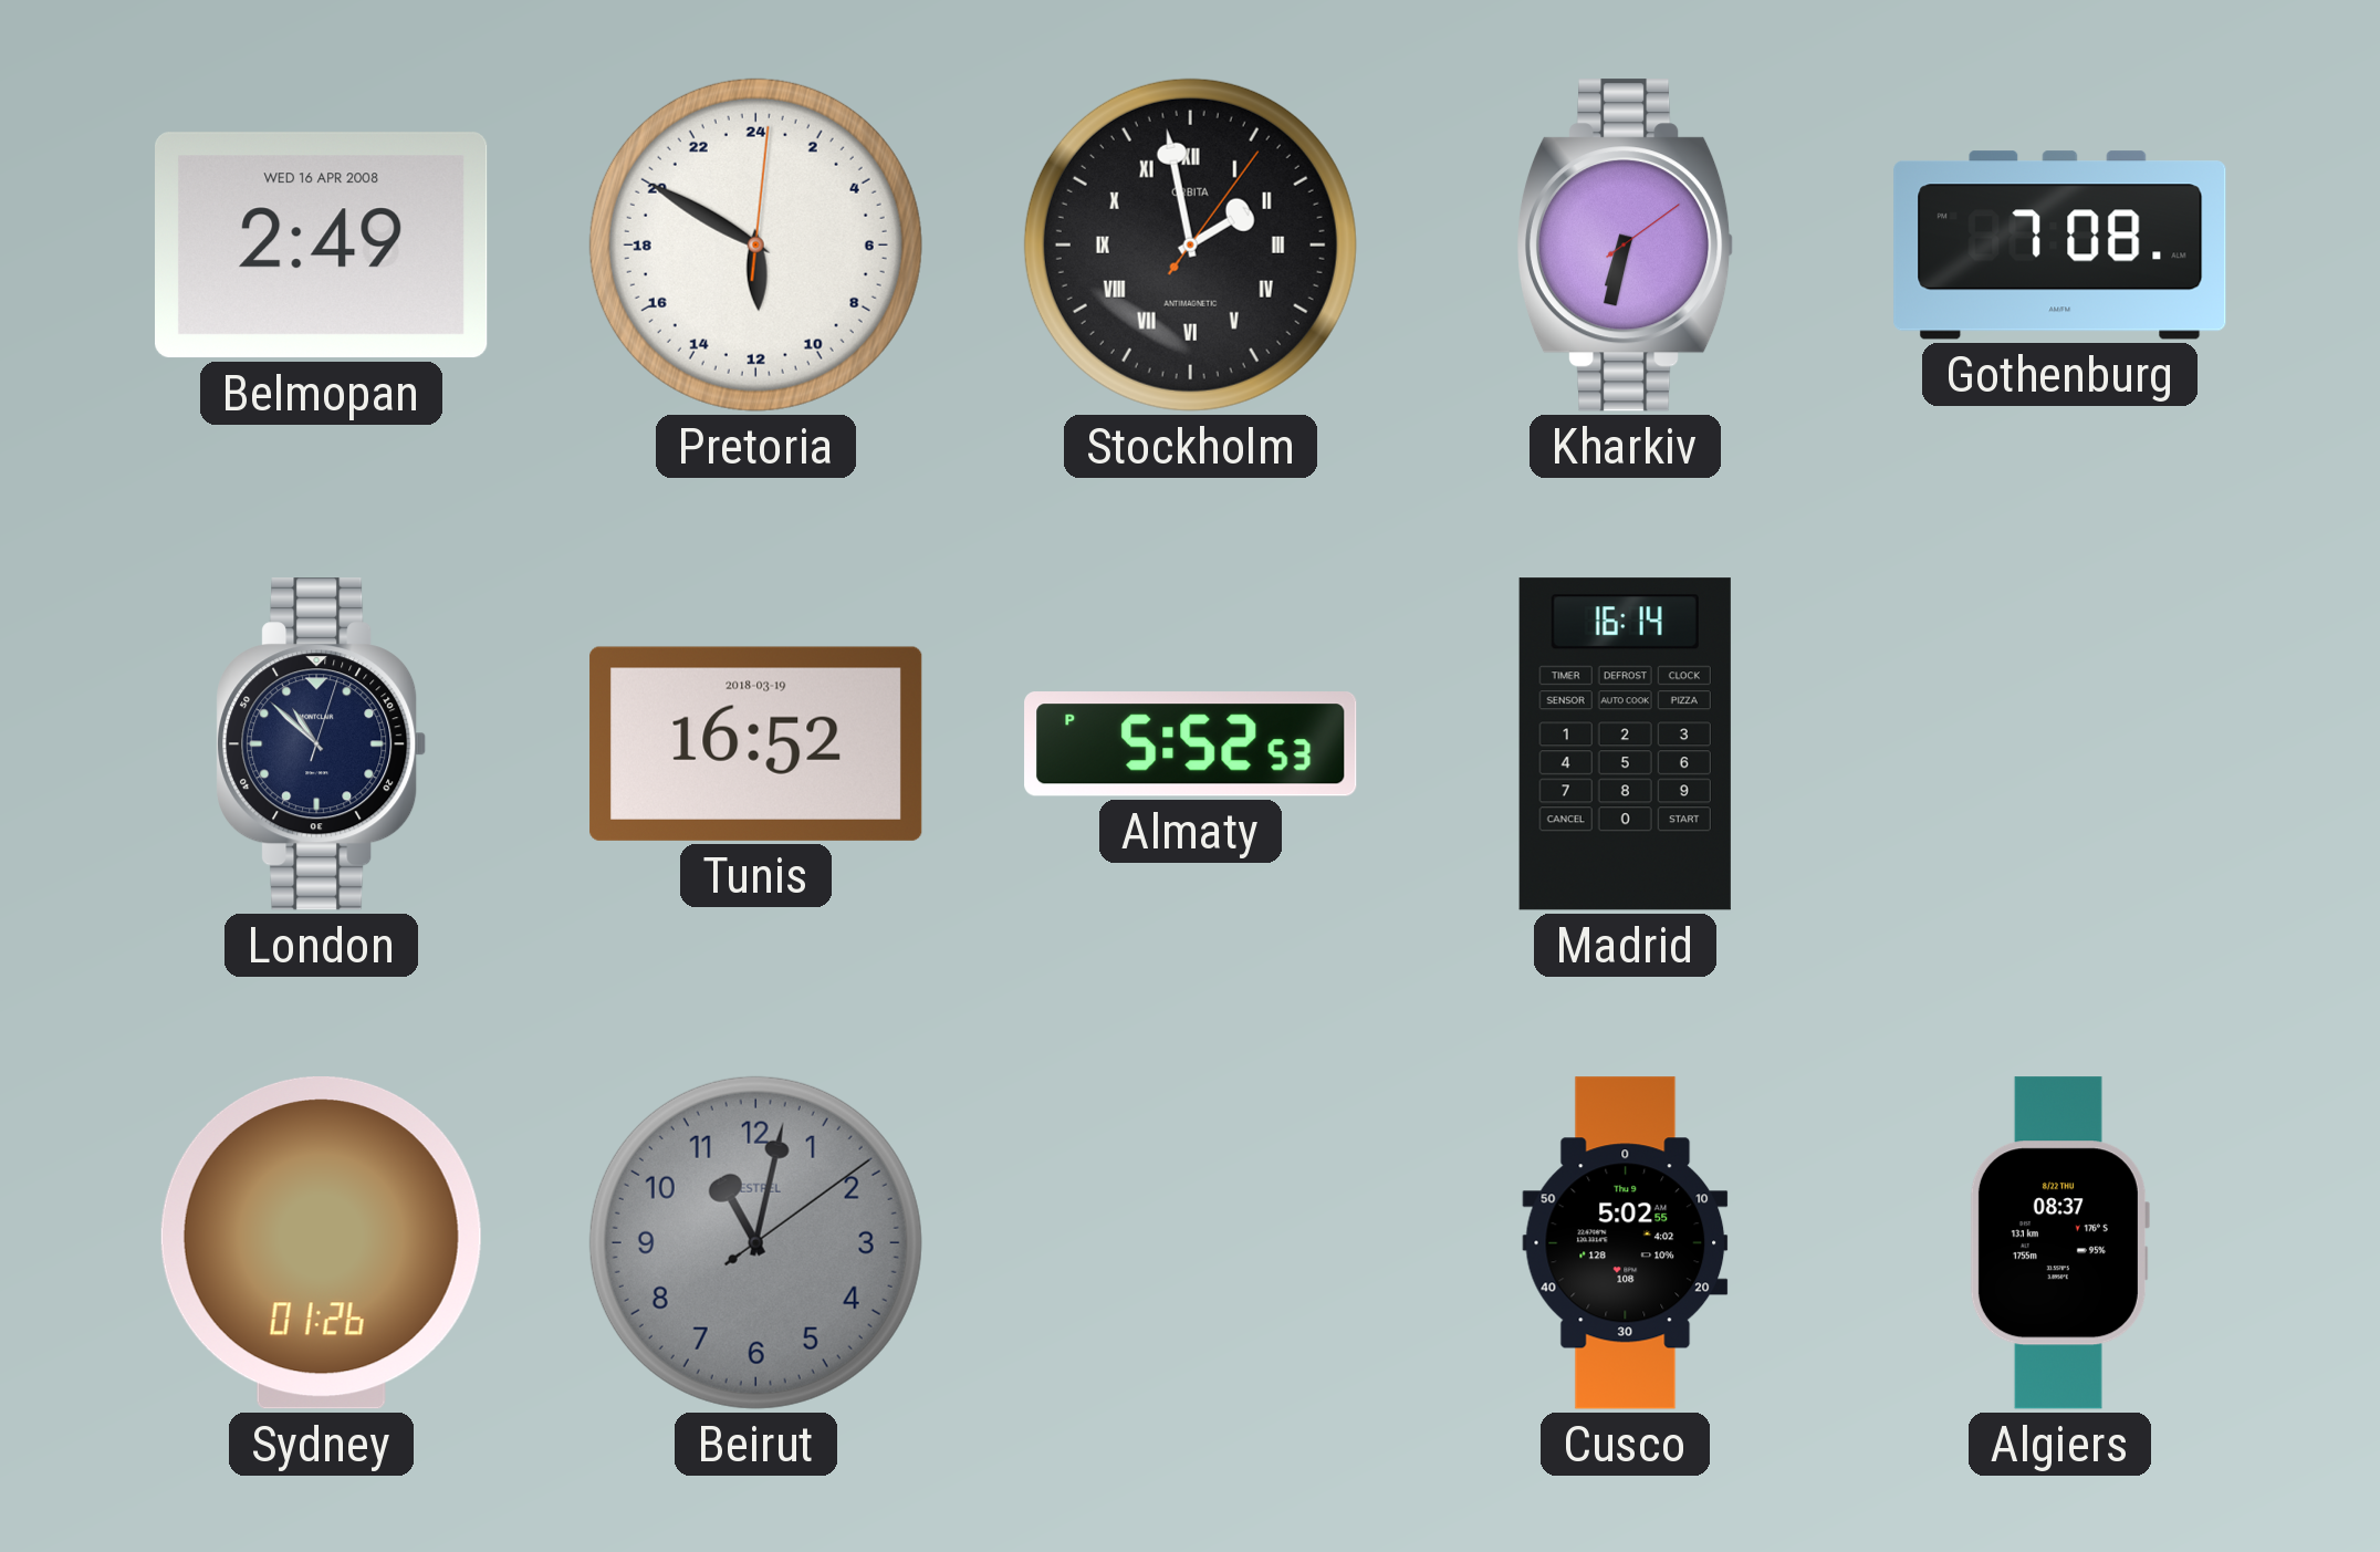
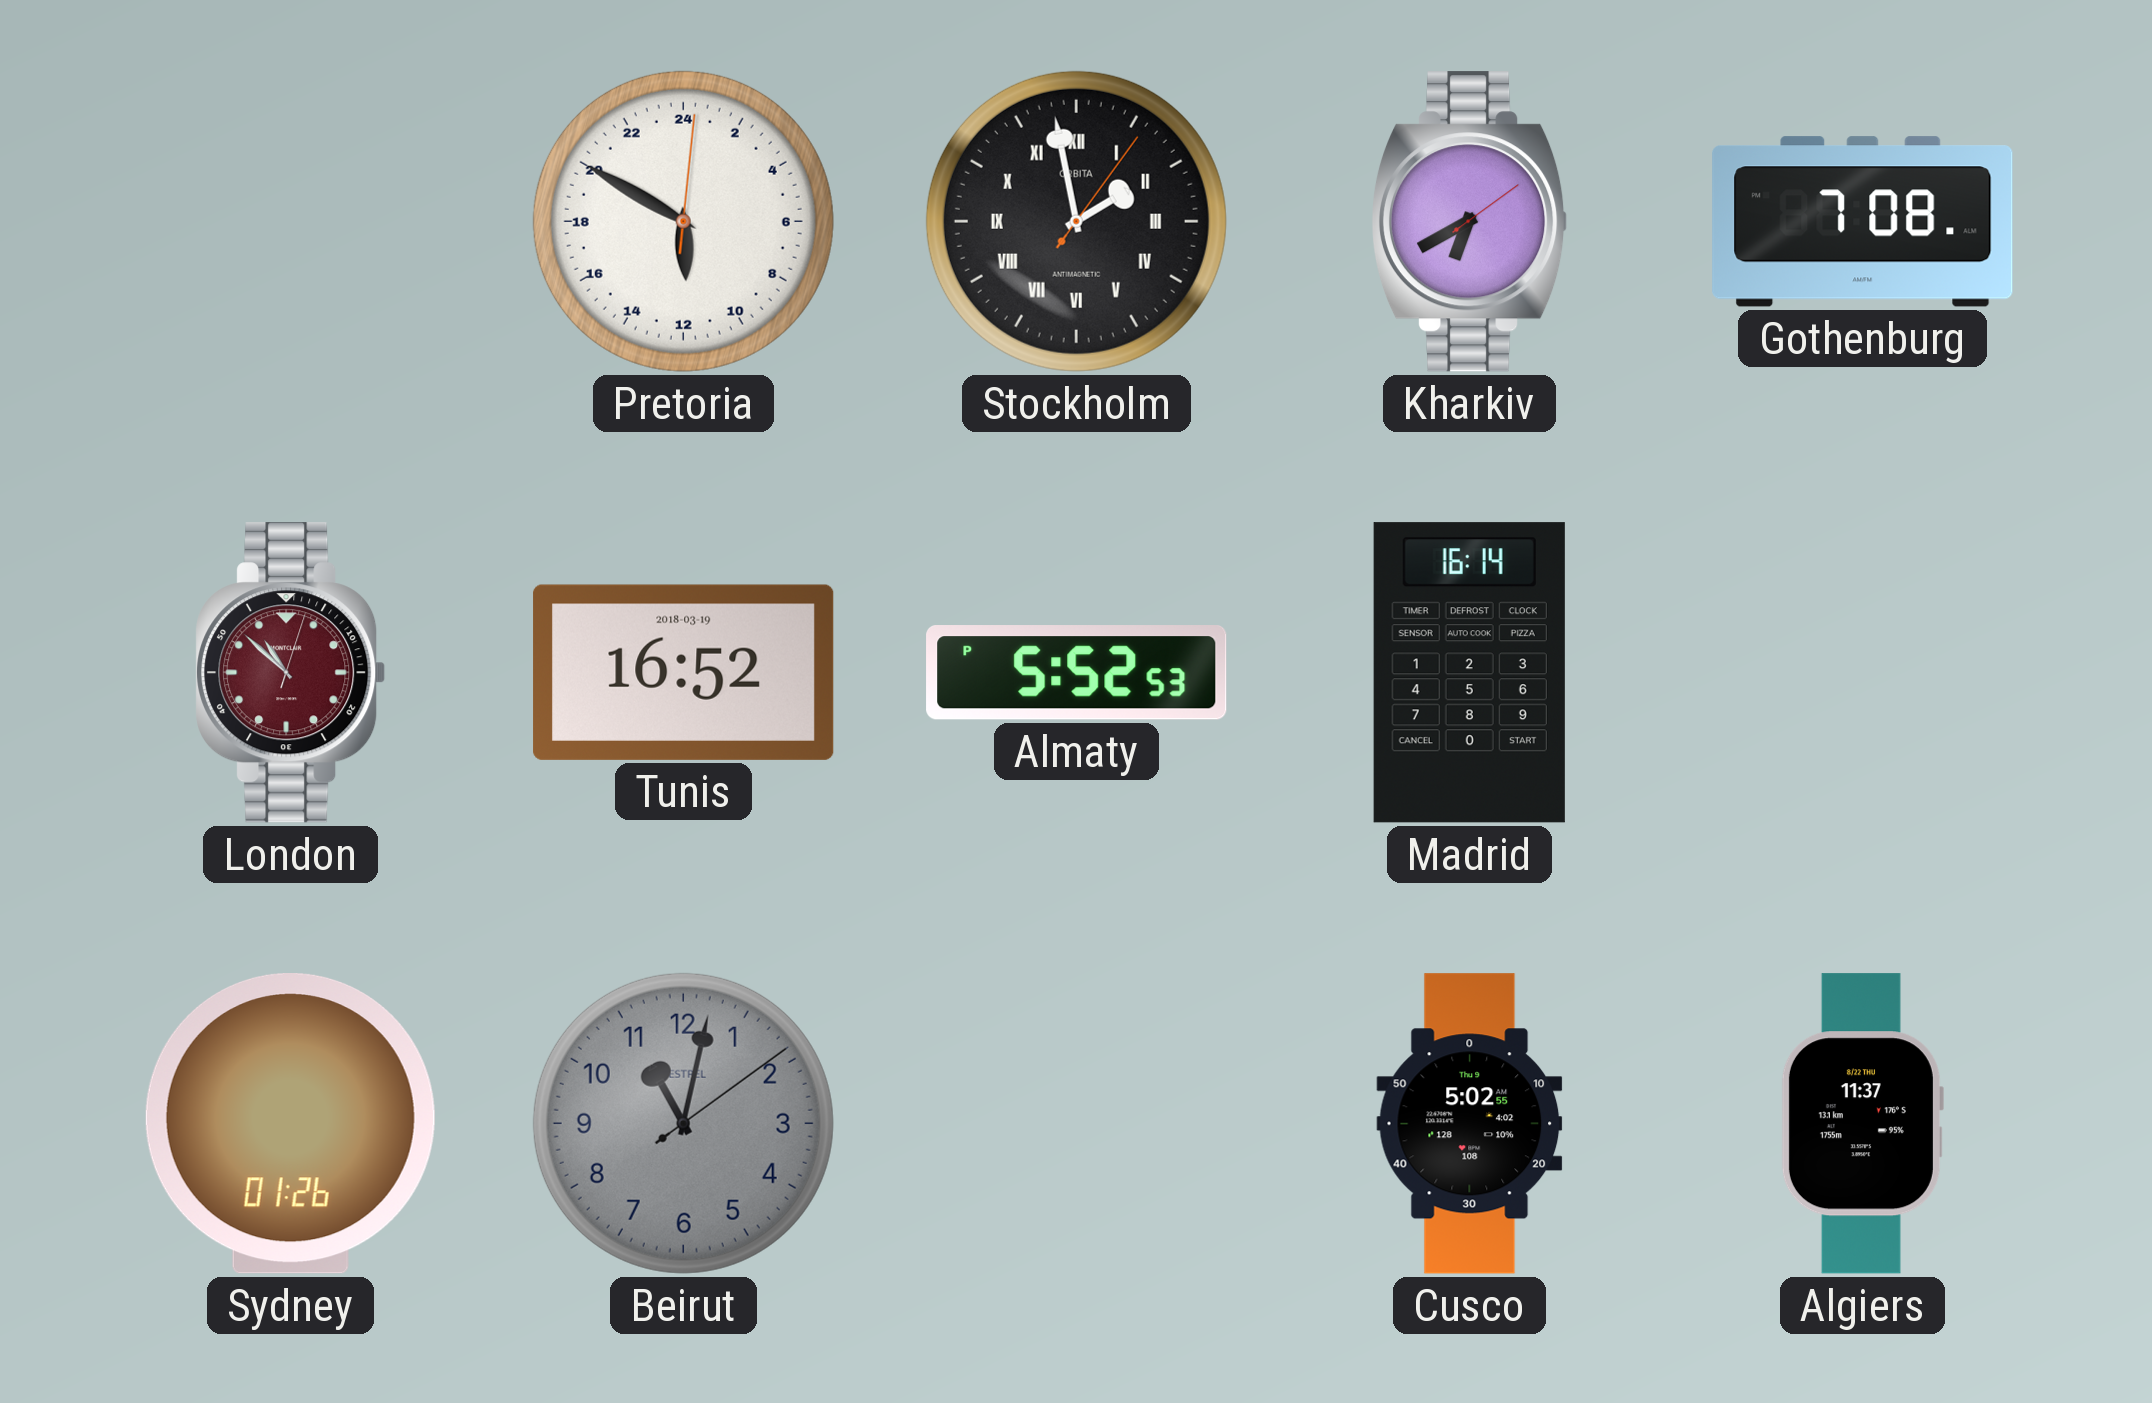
Belmopan: 2:49 -> none (322, 246)
Kharkiv: 6:32 -> 6:40 (1469, 222)
London dial: navy -> burgundy (291, 673)
Algiers: 08:37 -> 11:37 (1862, 1124)
